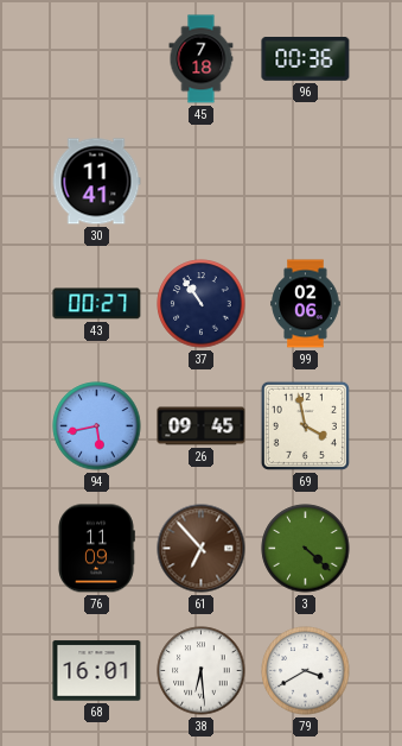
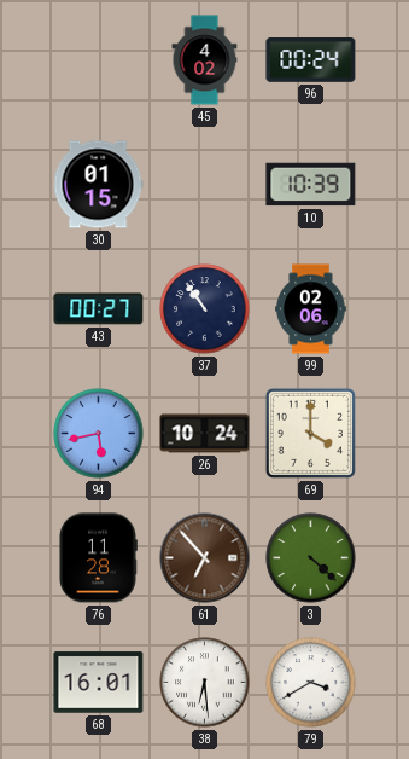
45: 7:18 -> 4:02 (205, 60)
96: 00:36 -> 00:24 (311, 60)
30: 11:41 -> 01:15 (98, 185)
10: none -> 10:39 (311, 185)
26: 09:45 -> 10:24 (205, 434)
69: 3:58 -> 4:00 (310, 433)
76: 11:09 -> 11:28 (98, 558)
